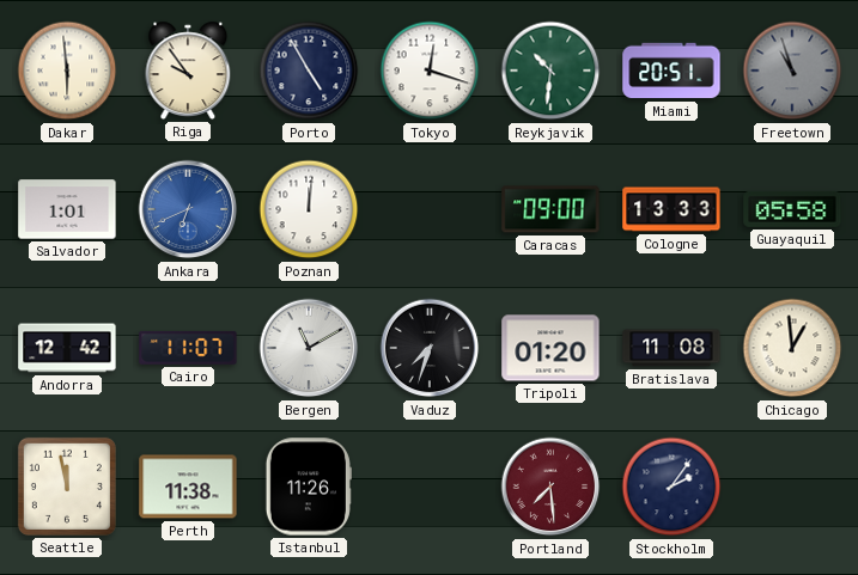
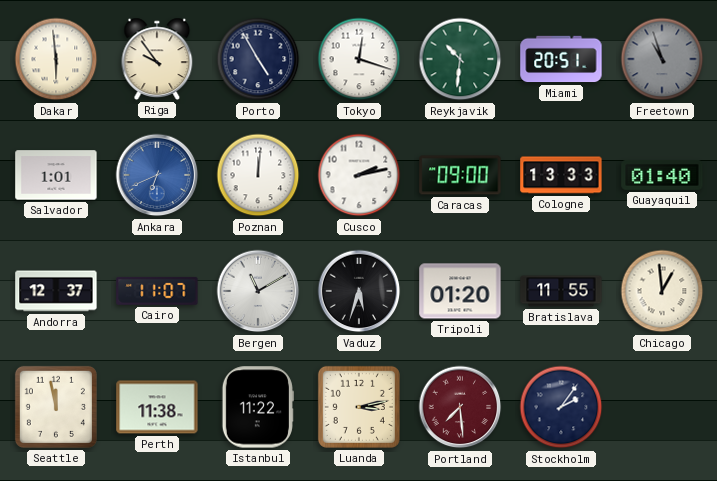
Cusco: none -> 2:13 (359, 175)
Guayaquil: 05:58 -> 01:40 (662, 175)
Andorra: 12:42 -> 12:37 (56, 291)
Vaduz: 7:33 -> 5:33 (359, 291)
Bratislava: 11:08 -> 11:55 (561, 291)
Istanbul: 11:26 -> 11:22 (258, 407)
Luanda: none -> 3:13 (359, 407)
